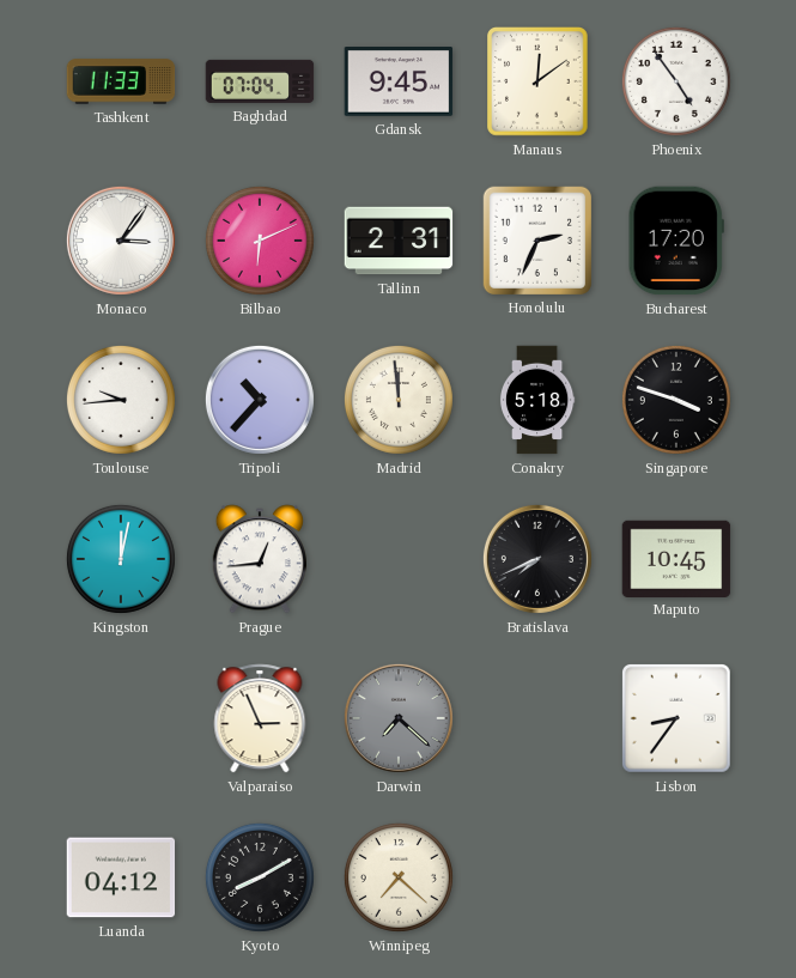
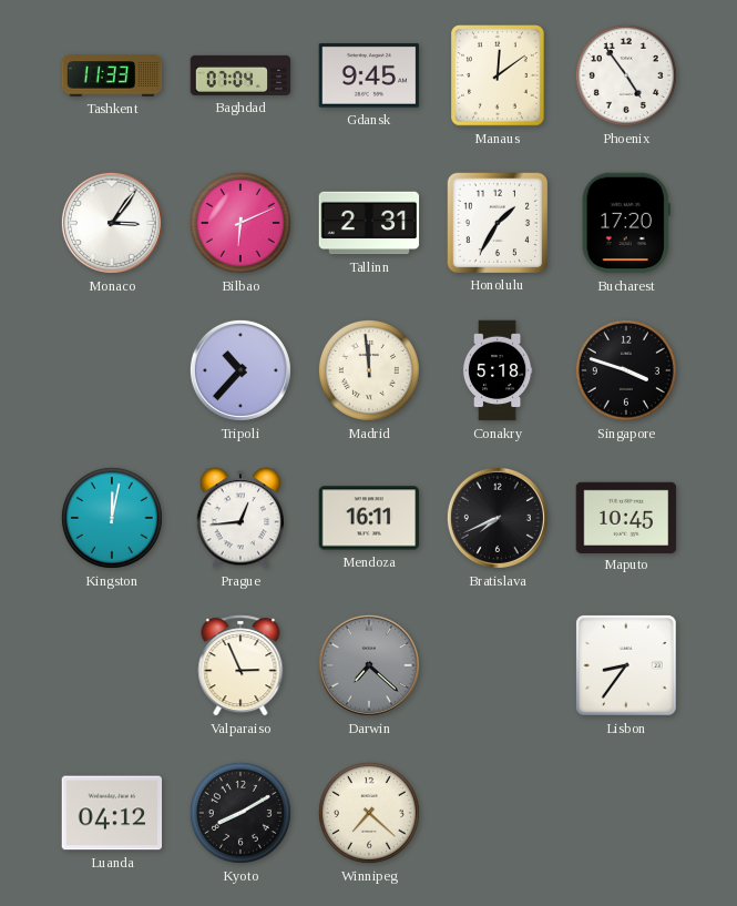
Honolulu: 2:34 -> 1:35 (497, 222)
Toulouse: 9:44 -> none (121, 400)
Mendoza: none -> 16:11 (369, 518)
